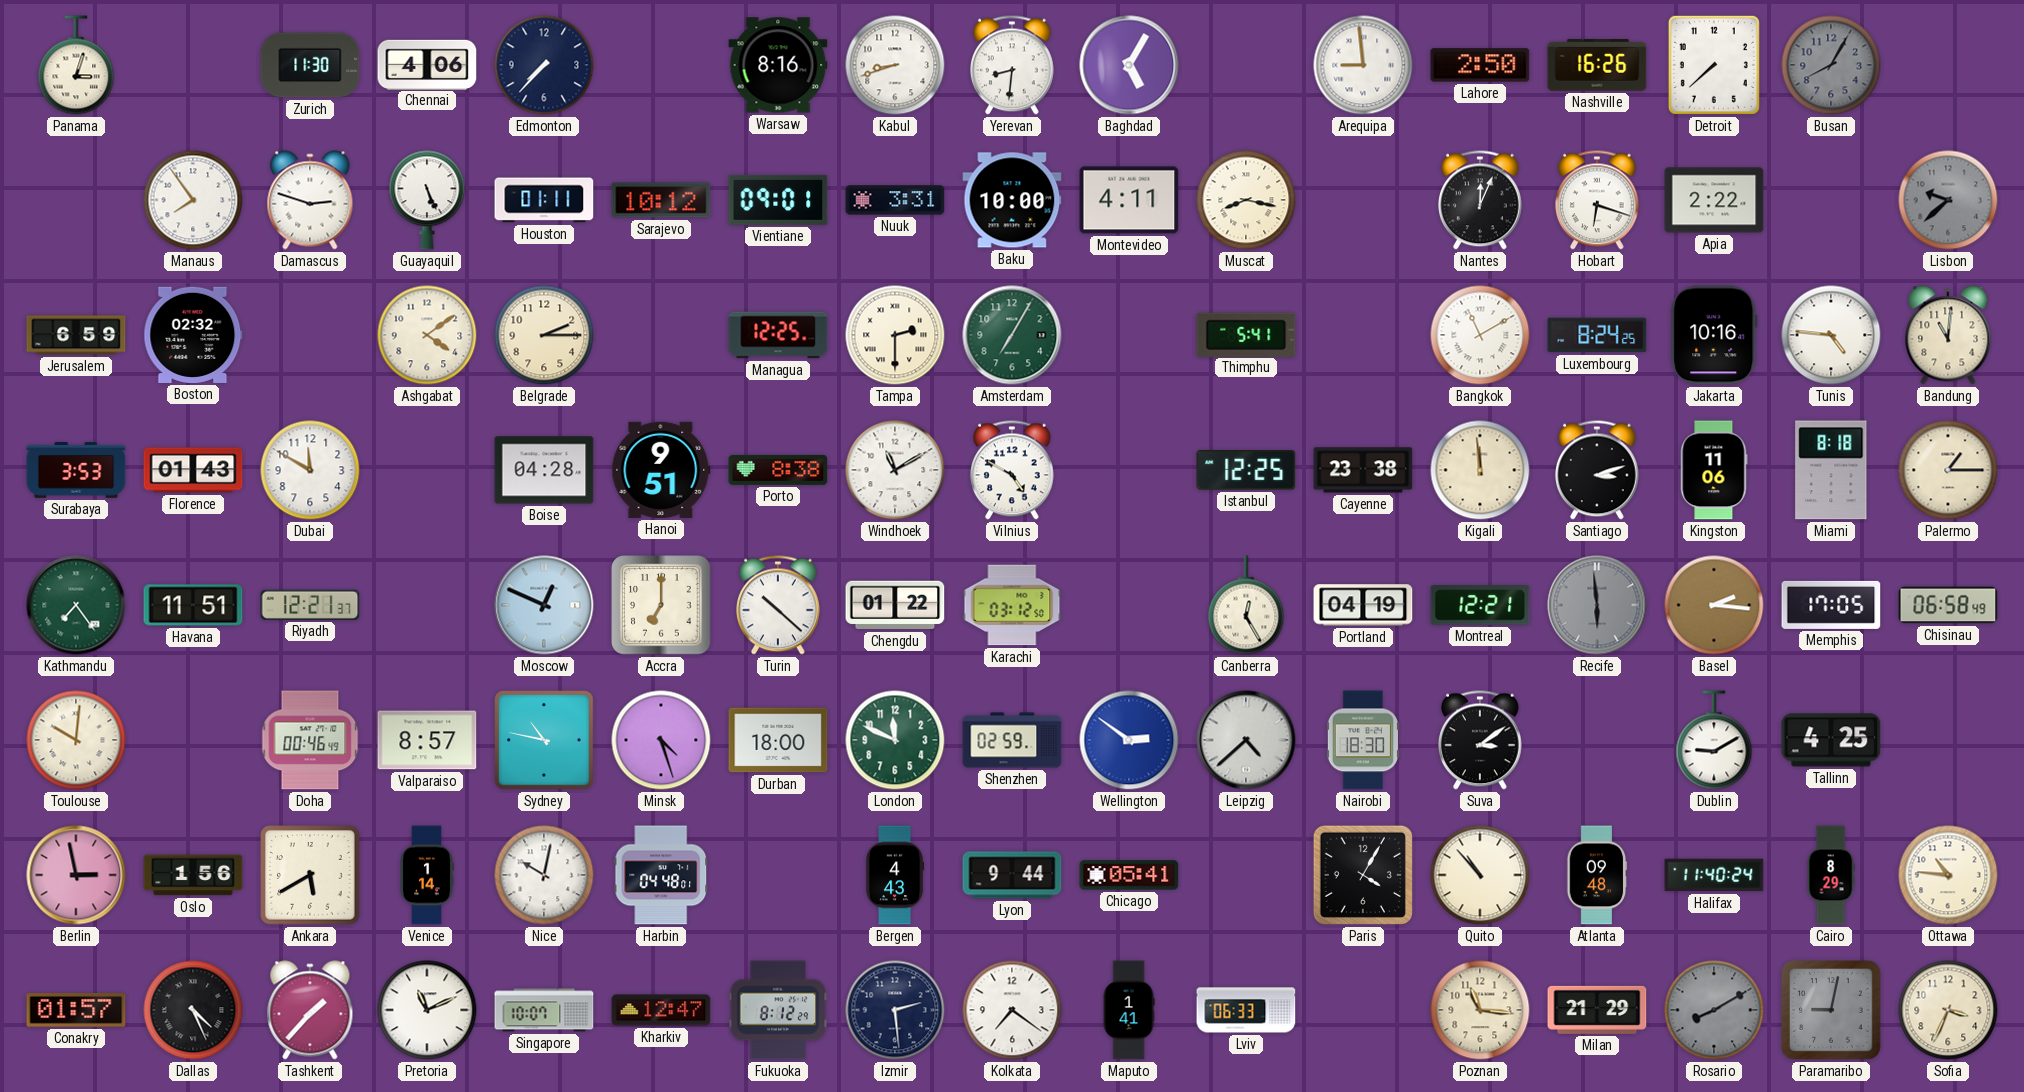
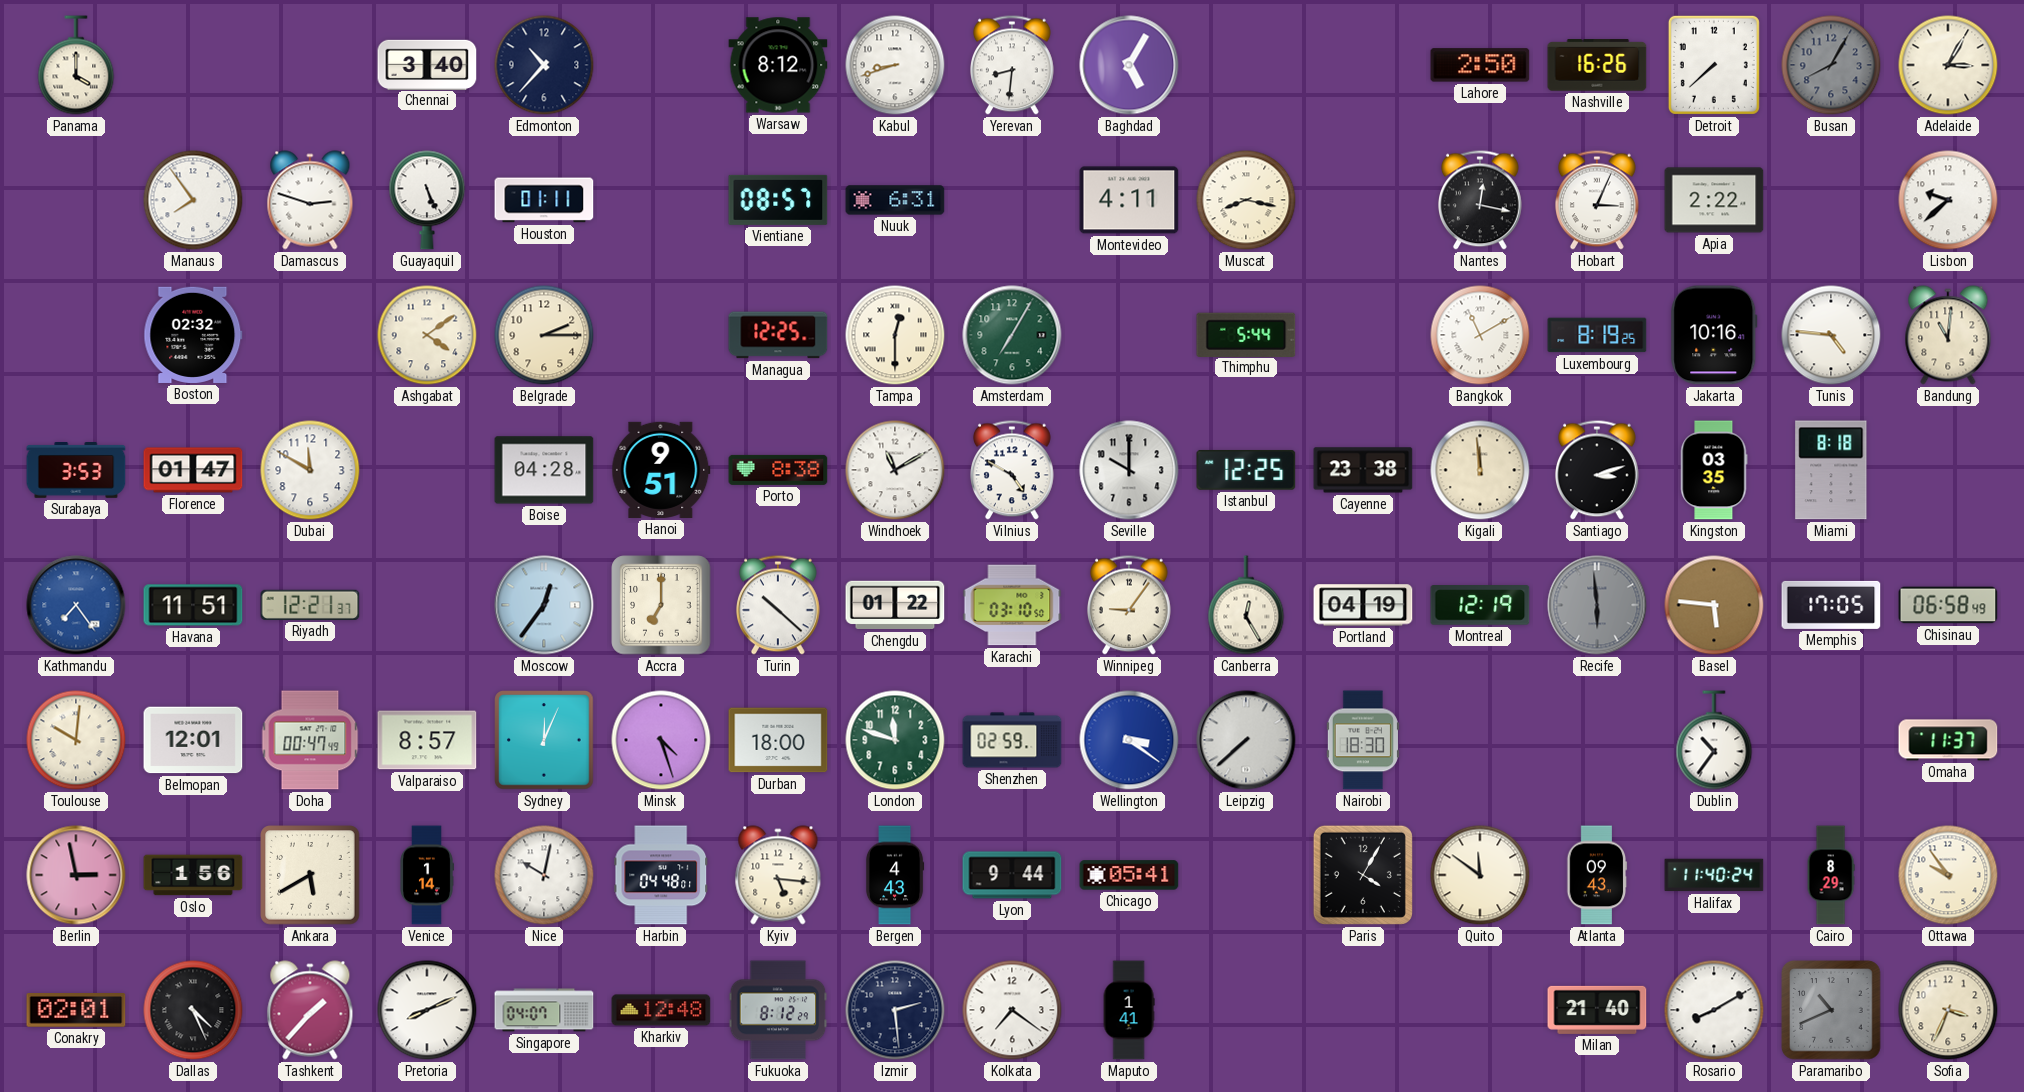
Panama: 3:03 -> 4:00 (76, 65)
Zurich: 11:30 -> none (310, 65)
Chennai: 4:06 -> 3:40 (427, 64)
Edmonton: 7:37 -> 10:37 (544, 65)
Warsaw: 8:16 -> 8:12 (778, 65)
Arequipa: 8:59 -> none (1363, 65)
Adelaide: none -> 3:05 (1948, 65)
Sarajevo: 10:12 -> none (661, 200)
Vientiane: 09:01 -> 08:57 (778, 200)
Nuuk: 3:31 -> 6:31 (895, 200)
Baku: 10:00 -> none (1012, 200)
Nantes: 12:04 -> 12:17 (1481, 200)
Hobart: 6:18 -> 3:04 (1598, 200)
Lisbon dial: grey -> white (1948, 200)
Jerusalem: 6:59 -> none (76, 335)
Tampa: 2:30 -> 12:30 (895, 335)
Thimphu: 5:41 -> 5:44 (1246, 334)
Luxembourg: 8:24 -> 8:19 (1597, 335)
Florence: 01:43 -> 01:47 (193, 470)
Seville: none -> 10:00 (1129, 470)
Kingston: 11:06 -> 03:35 (1714, 470)
Palermo: 1:15 -> none (1948, 470)
Kathmandu dial: green -> blue (76, 605)
Moscow: 12:49 -> 12:36 (544, 605)
Karachi: 03:12 -> 03:10 (1012, 605)
Winnipeg: none -> 9:06 (1130, 605)
Montreal: 12:21 -> 12:19 (1480, 605)
Basel: 2:16 -> 5:46 (1714, 605)
Belmopan: none -> 12:01 (193, 740)
Doha: 00:46 -> 00:47 (310, 740)
Sydney: 10:47 -> 12:04 (544, 740)
London: 11:49 -> 11:48 (895, 740)
Wellington: 2:51 -> 3:21 (1129, 740)
Leipzig: 4:38 -> 7:38 (1246, 740)
Suva: 3:09 -> none (1481, 740)
Dublin: 9:10 -> 10:36 (1714, 740)
Tallinn: 4:25 -> none (1831, 740)
Omaha: none -> 11:37 (1948, 740)
Kyiv: none -> 5:16 (778, 875)
Quito: 10:53 -> 11:51 (1480, 875)
Atlanta: 09:48 -> 09:43 (1597, 875)
Ottawa: 10:46 -> 9:54 (1948, 875)
Conakry: 01:57 -> 02:01 (76, 1010)
Pretoria: 11:11 -> 8:11 (427, 1010)
Singapore: 10:07 -> 04:07 (544, 1010)
Kharkiv: 12:47 -> 12:48 (661, 1010)
Lviv: 06:33 -> none (1246, 1010)
Poznan: 11:16 -> none (1480, 1010)
Milan: 21:29 -> 21:40 (1597, 1010)
Rosario dial: grey -> white (1714, 1010)
Paramaribo: 9:02 -> 10:41 (1831, 1010)
